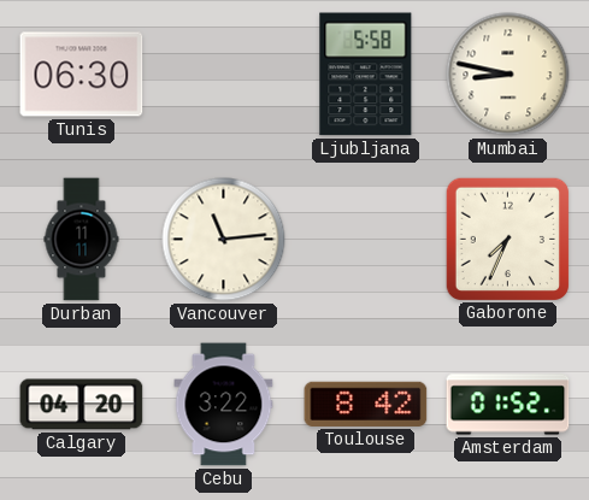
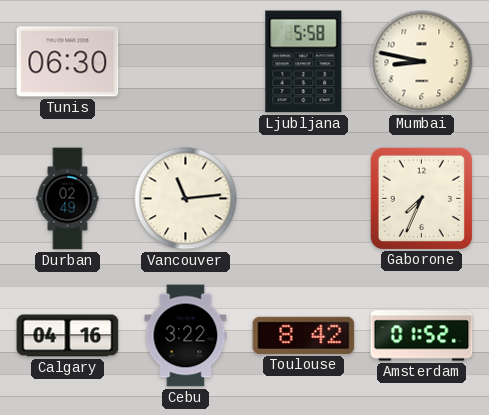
Durban: 11:11 -> 02:49 (68, 199)
Calgary: 04:20 -> 04:16 (68, 336)
